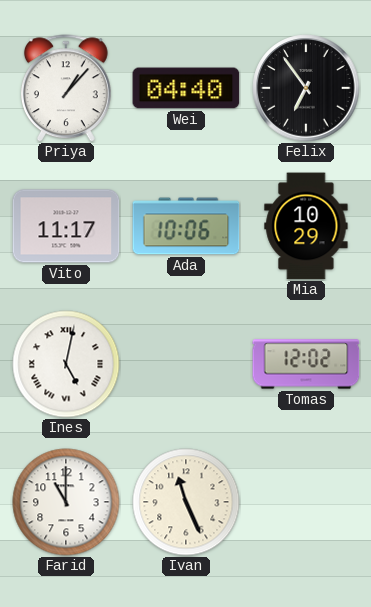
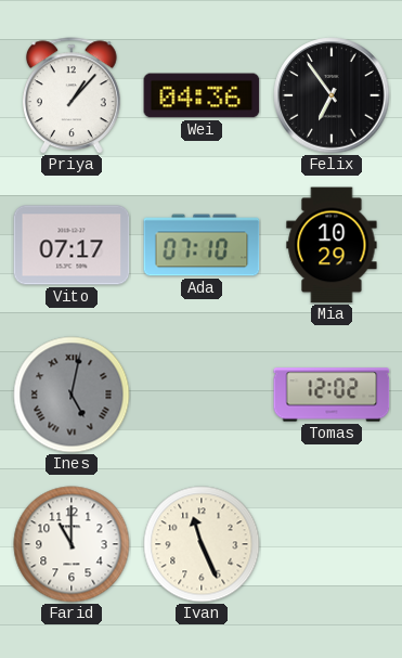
Wei: 04:40 -> 04:36 (202, 95)
Vito: 11:17 -> 07:17 (72, 245)
Ada: 10:06 -> 07:10 (202, 245)
Ines dial: white -> grey (72, 395)
